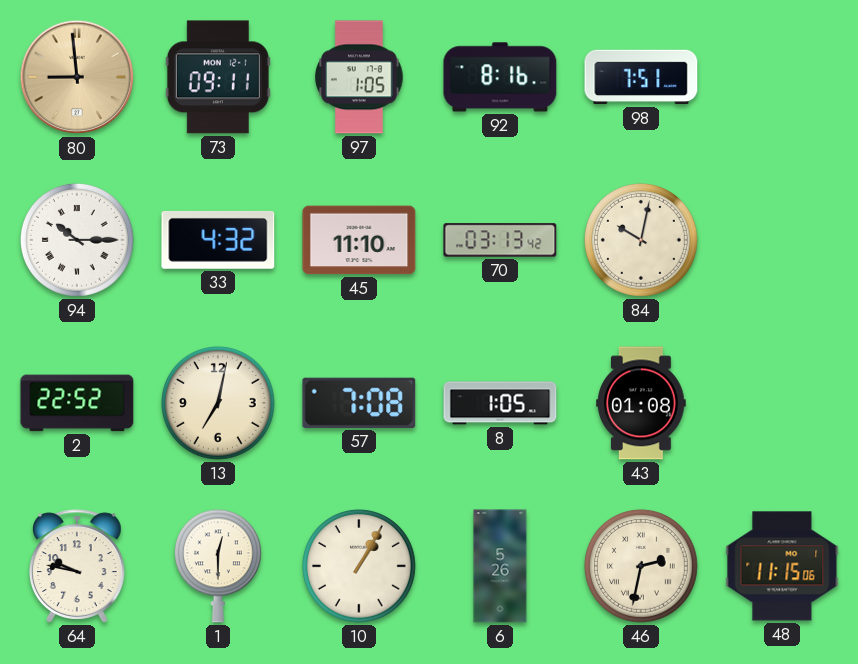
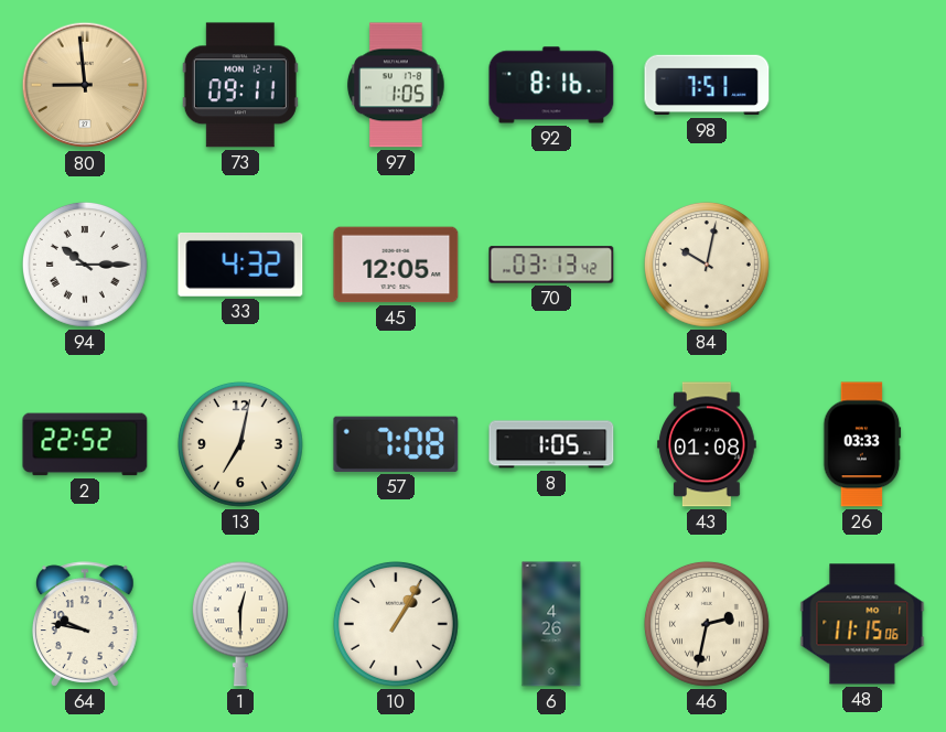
45: 11:10 -> 12:05 (396, 265)
26: none -> 03:33 (862, 444)
6: 5:26 -> 4:26 (551, 624)
